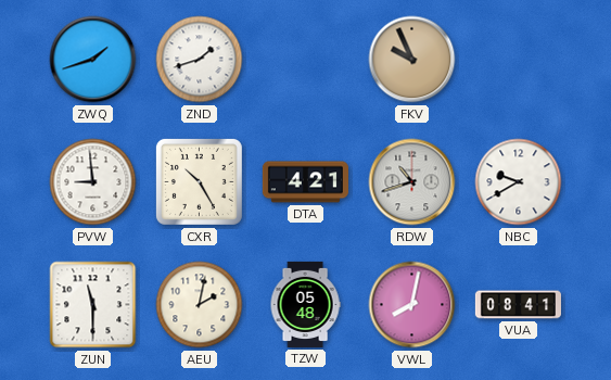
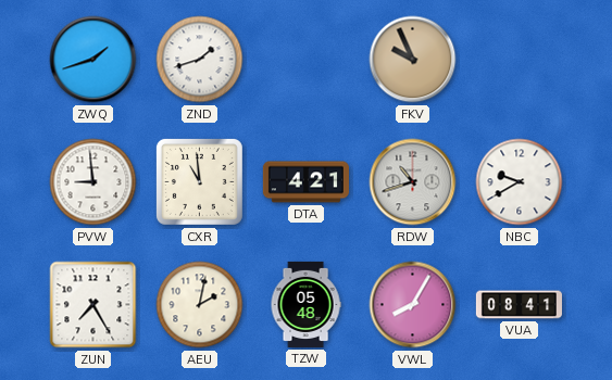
CXR: 10:25 -> 10:59 (199, 181)
ZUN: 11:30 -> 7:25 (93, 305)
VWL: 8:02 -> 8:05 (413, 305)
